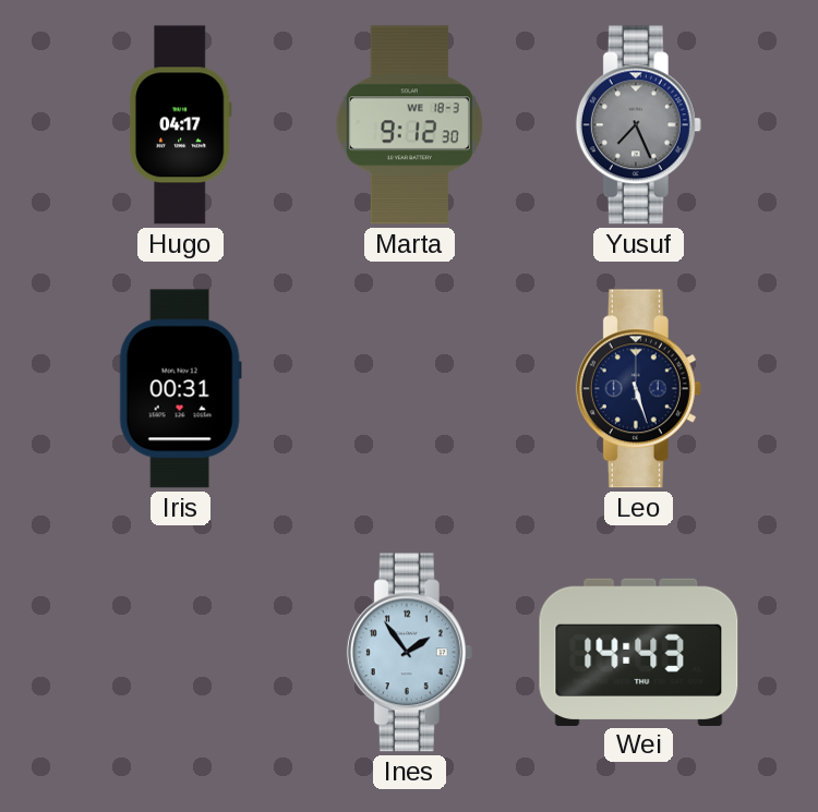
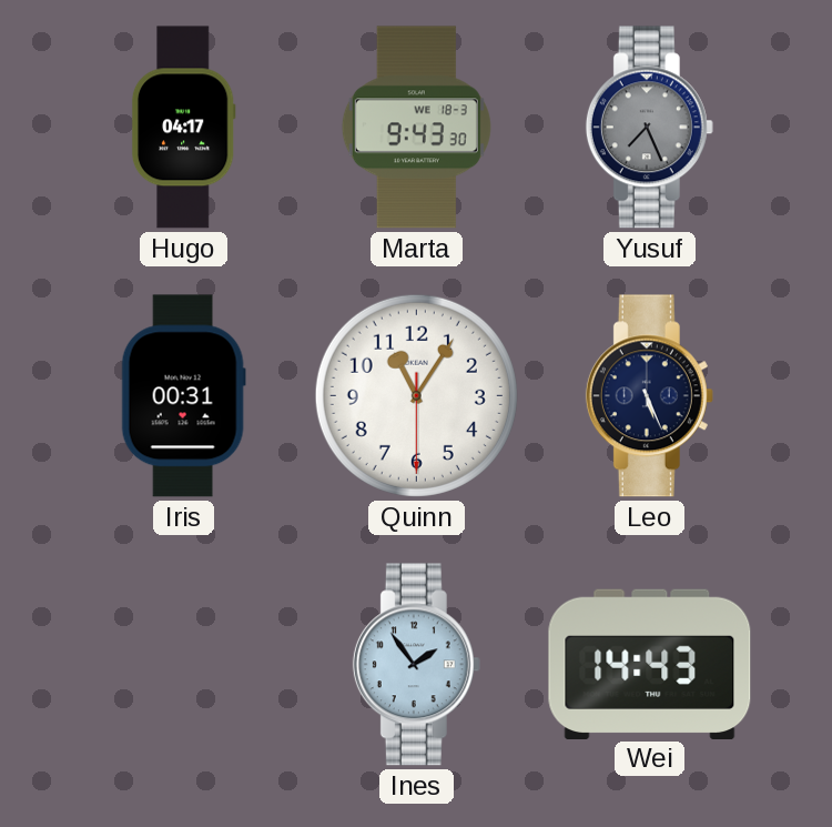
Marta: 9:12 -> 9:43 (416, 128)
Quinn: none -> 11:05 (416, 395)
Leo: 5:27 -> 5:26 (649, 396)
